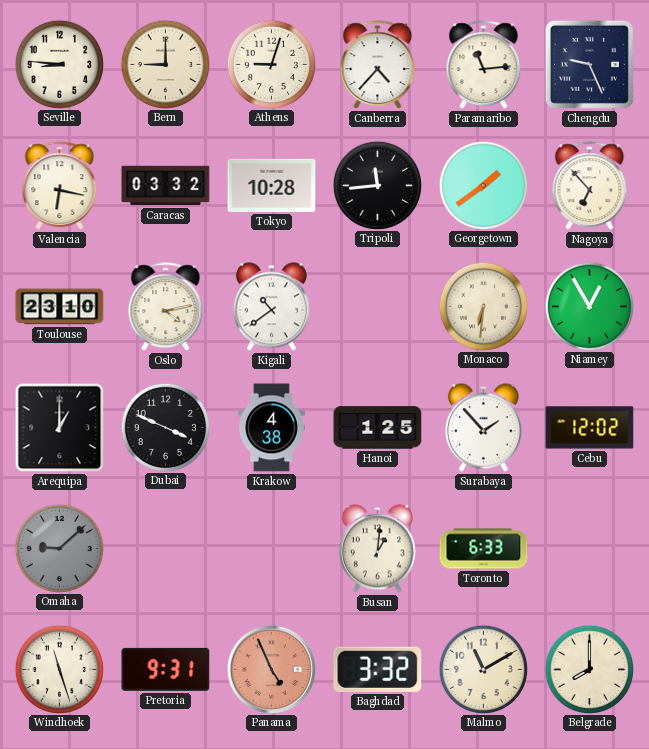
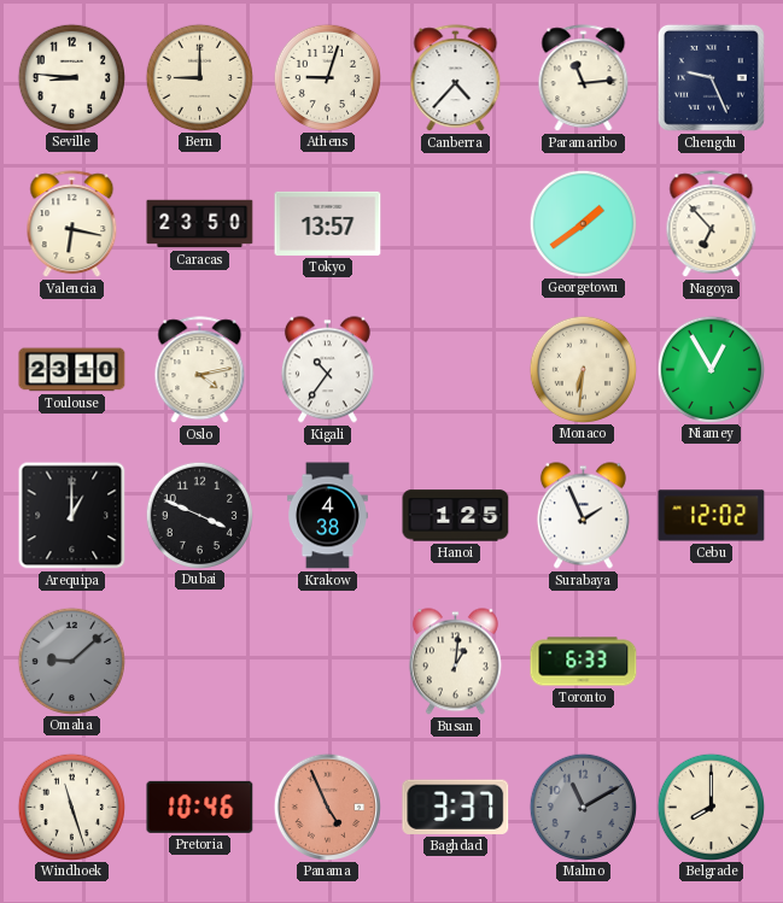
Caracas: 03:32 -> 23:50 (200, 224)
Tokyo: 10:28 -> 13:57 (328, 223)
Tripoli: 11:44 -> none (377, 185)
Kigali: 10:39 -> 10:36 (327, 370)
Surabaya: 1:53 -> 1:56 (583, 516)
Pretoria: 9:31 -> 10:46 (200, 807)
Baghdad: 3:32 -> 3:37 (456, 807)
Malmo dial: cream -> grey (583, 807)
